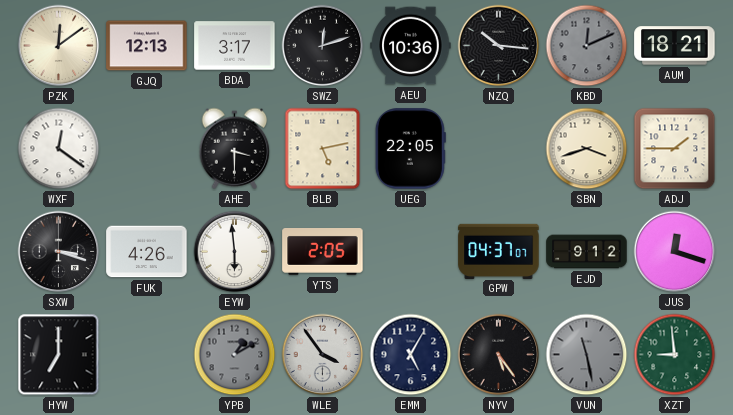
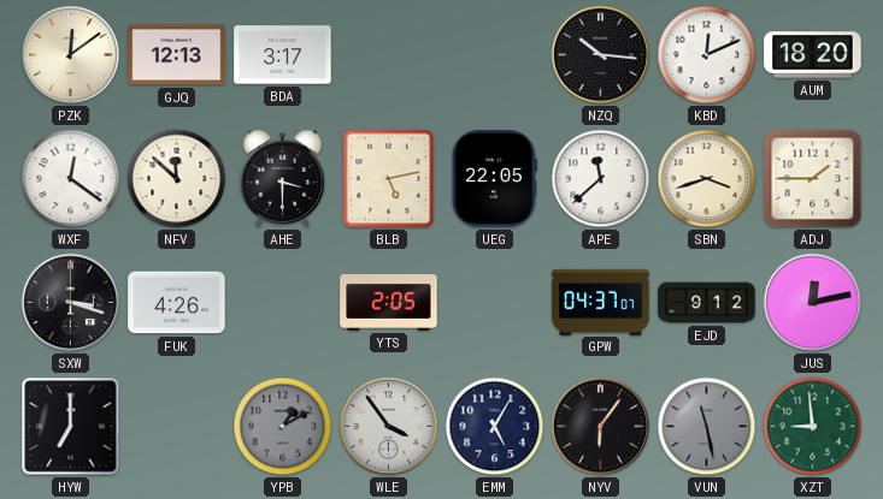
SWZ: 12:12 -> none (323, 46)
AEU: 10:36 -> none (411, 46)
KBD dial: grey -> white (707, 55)
AUM: 18:21 -> 18:20 (813, 55)
NFV: none -> 11:52 (177, 179)
APE: none -> 11:38 (601, 179)
EYW: 5:59 -> none (235, 252)
JUS: 12:18 -> 12:13 (813, 303)
NYV: 5:24 -> 6:06 (601, 427)
